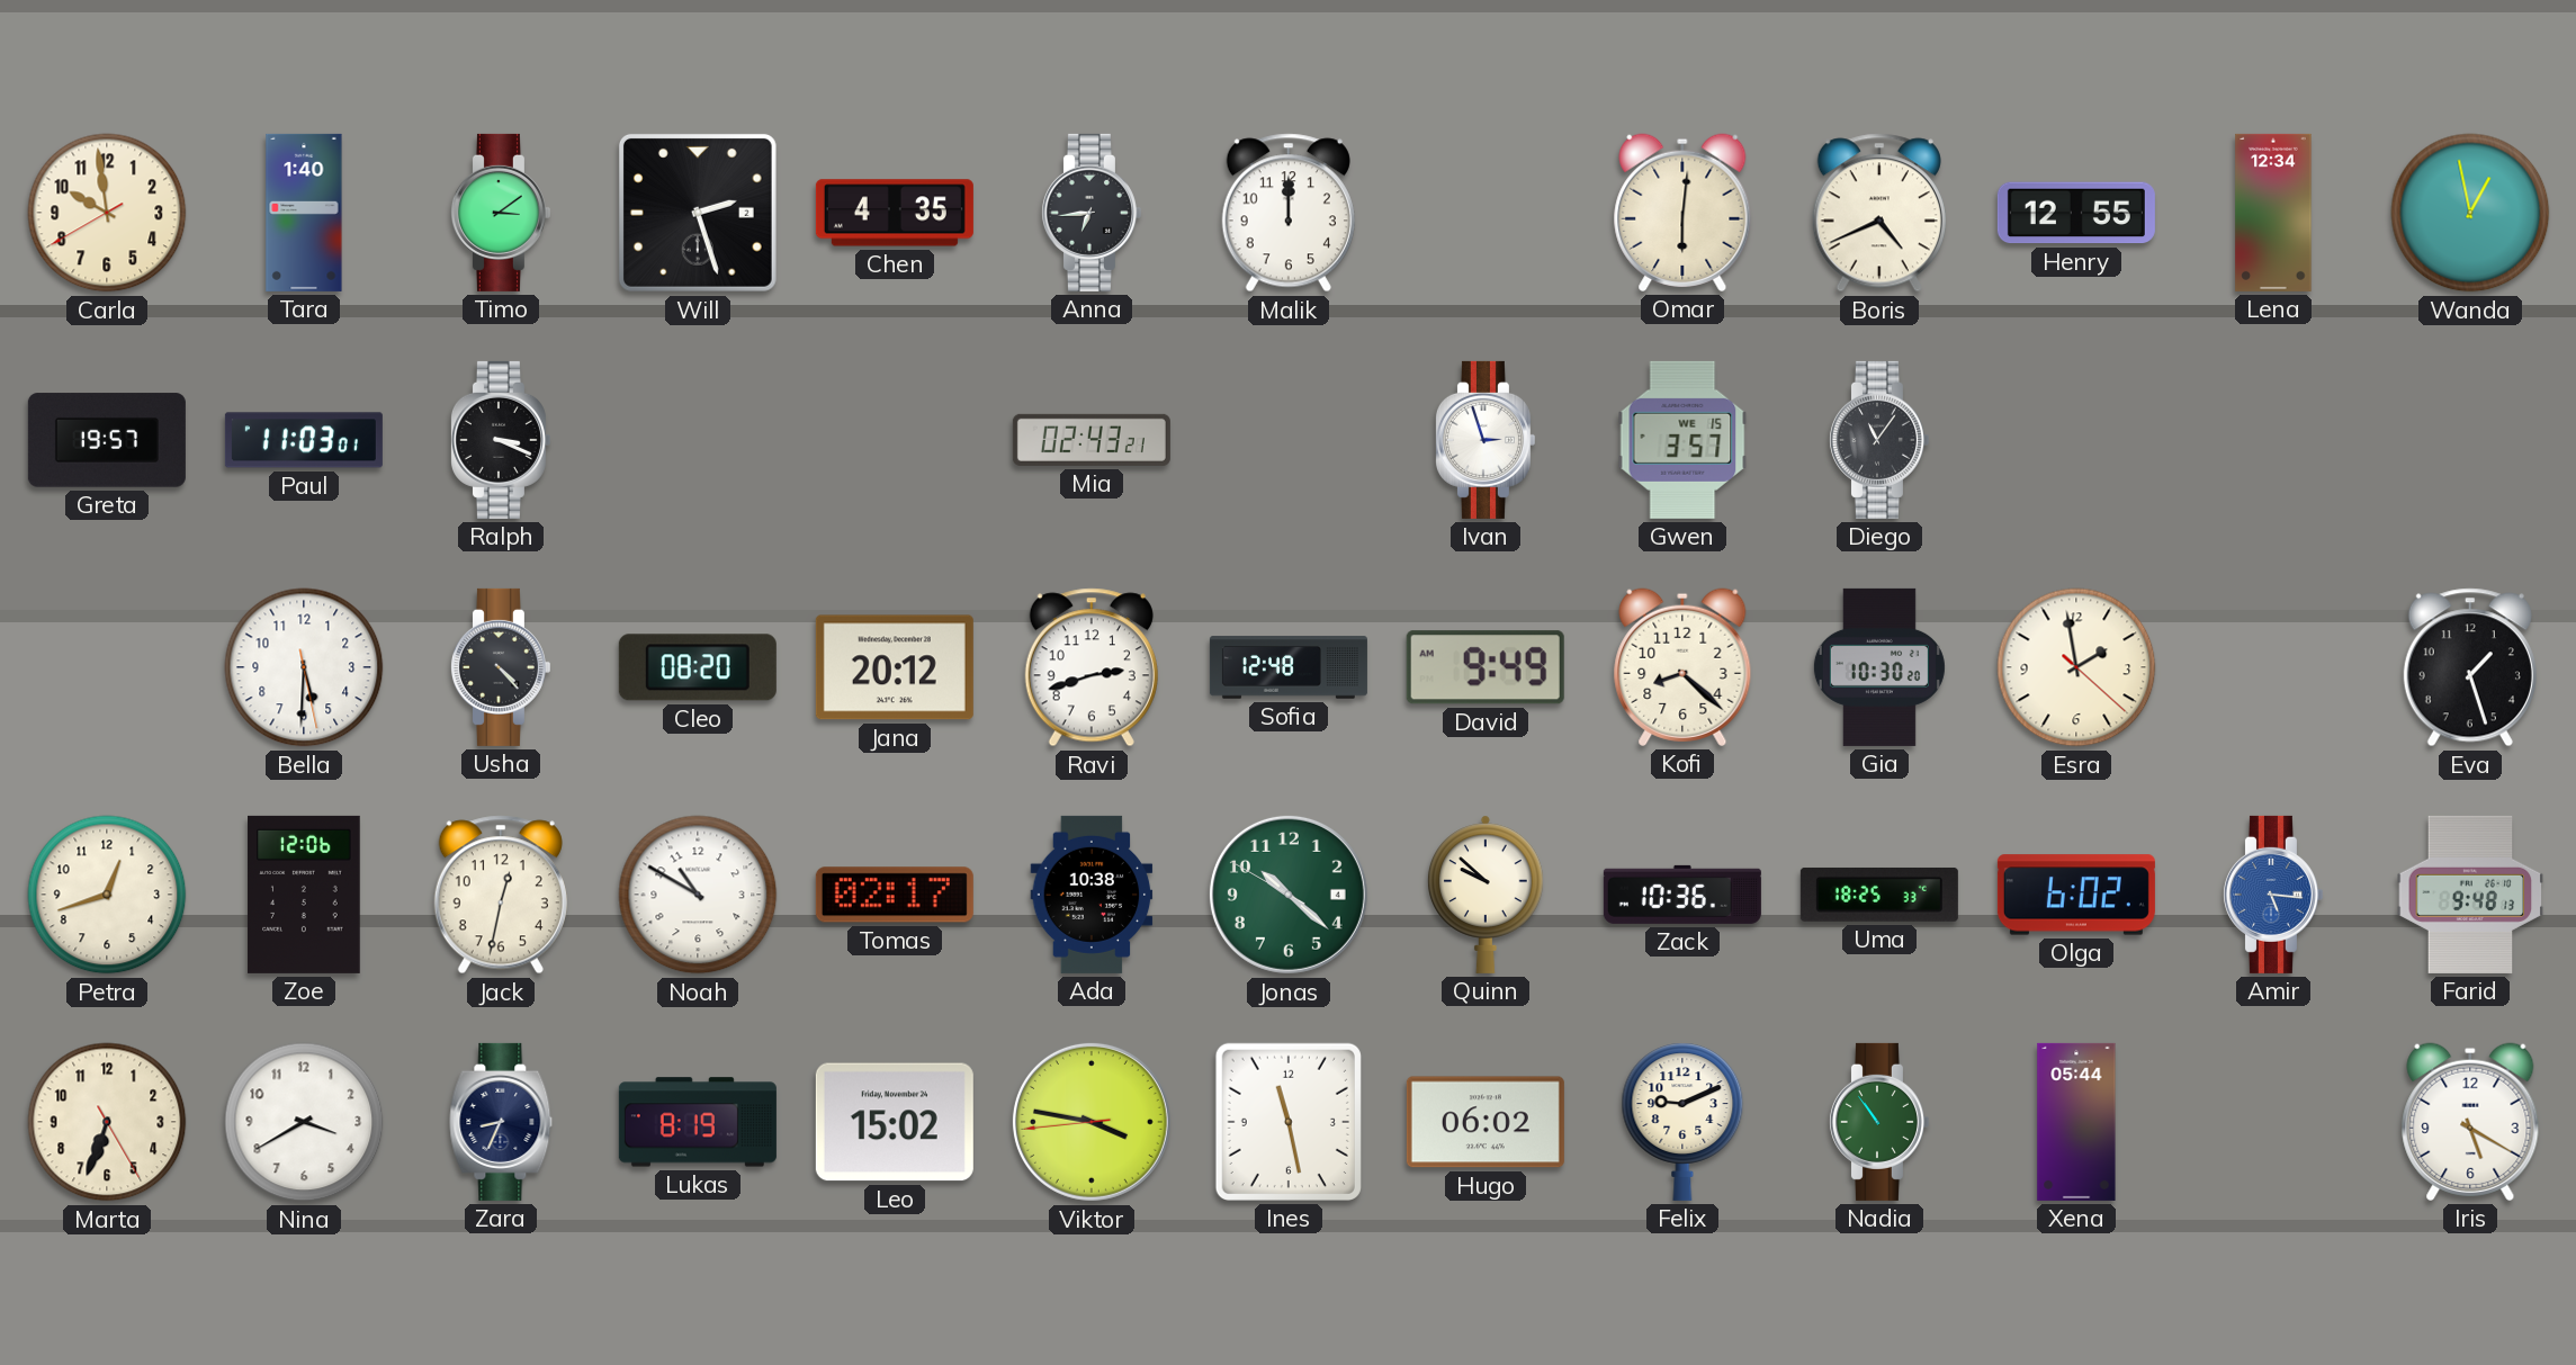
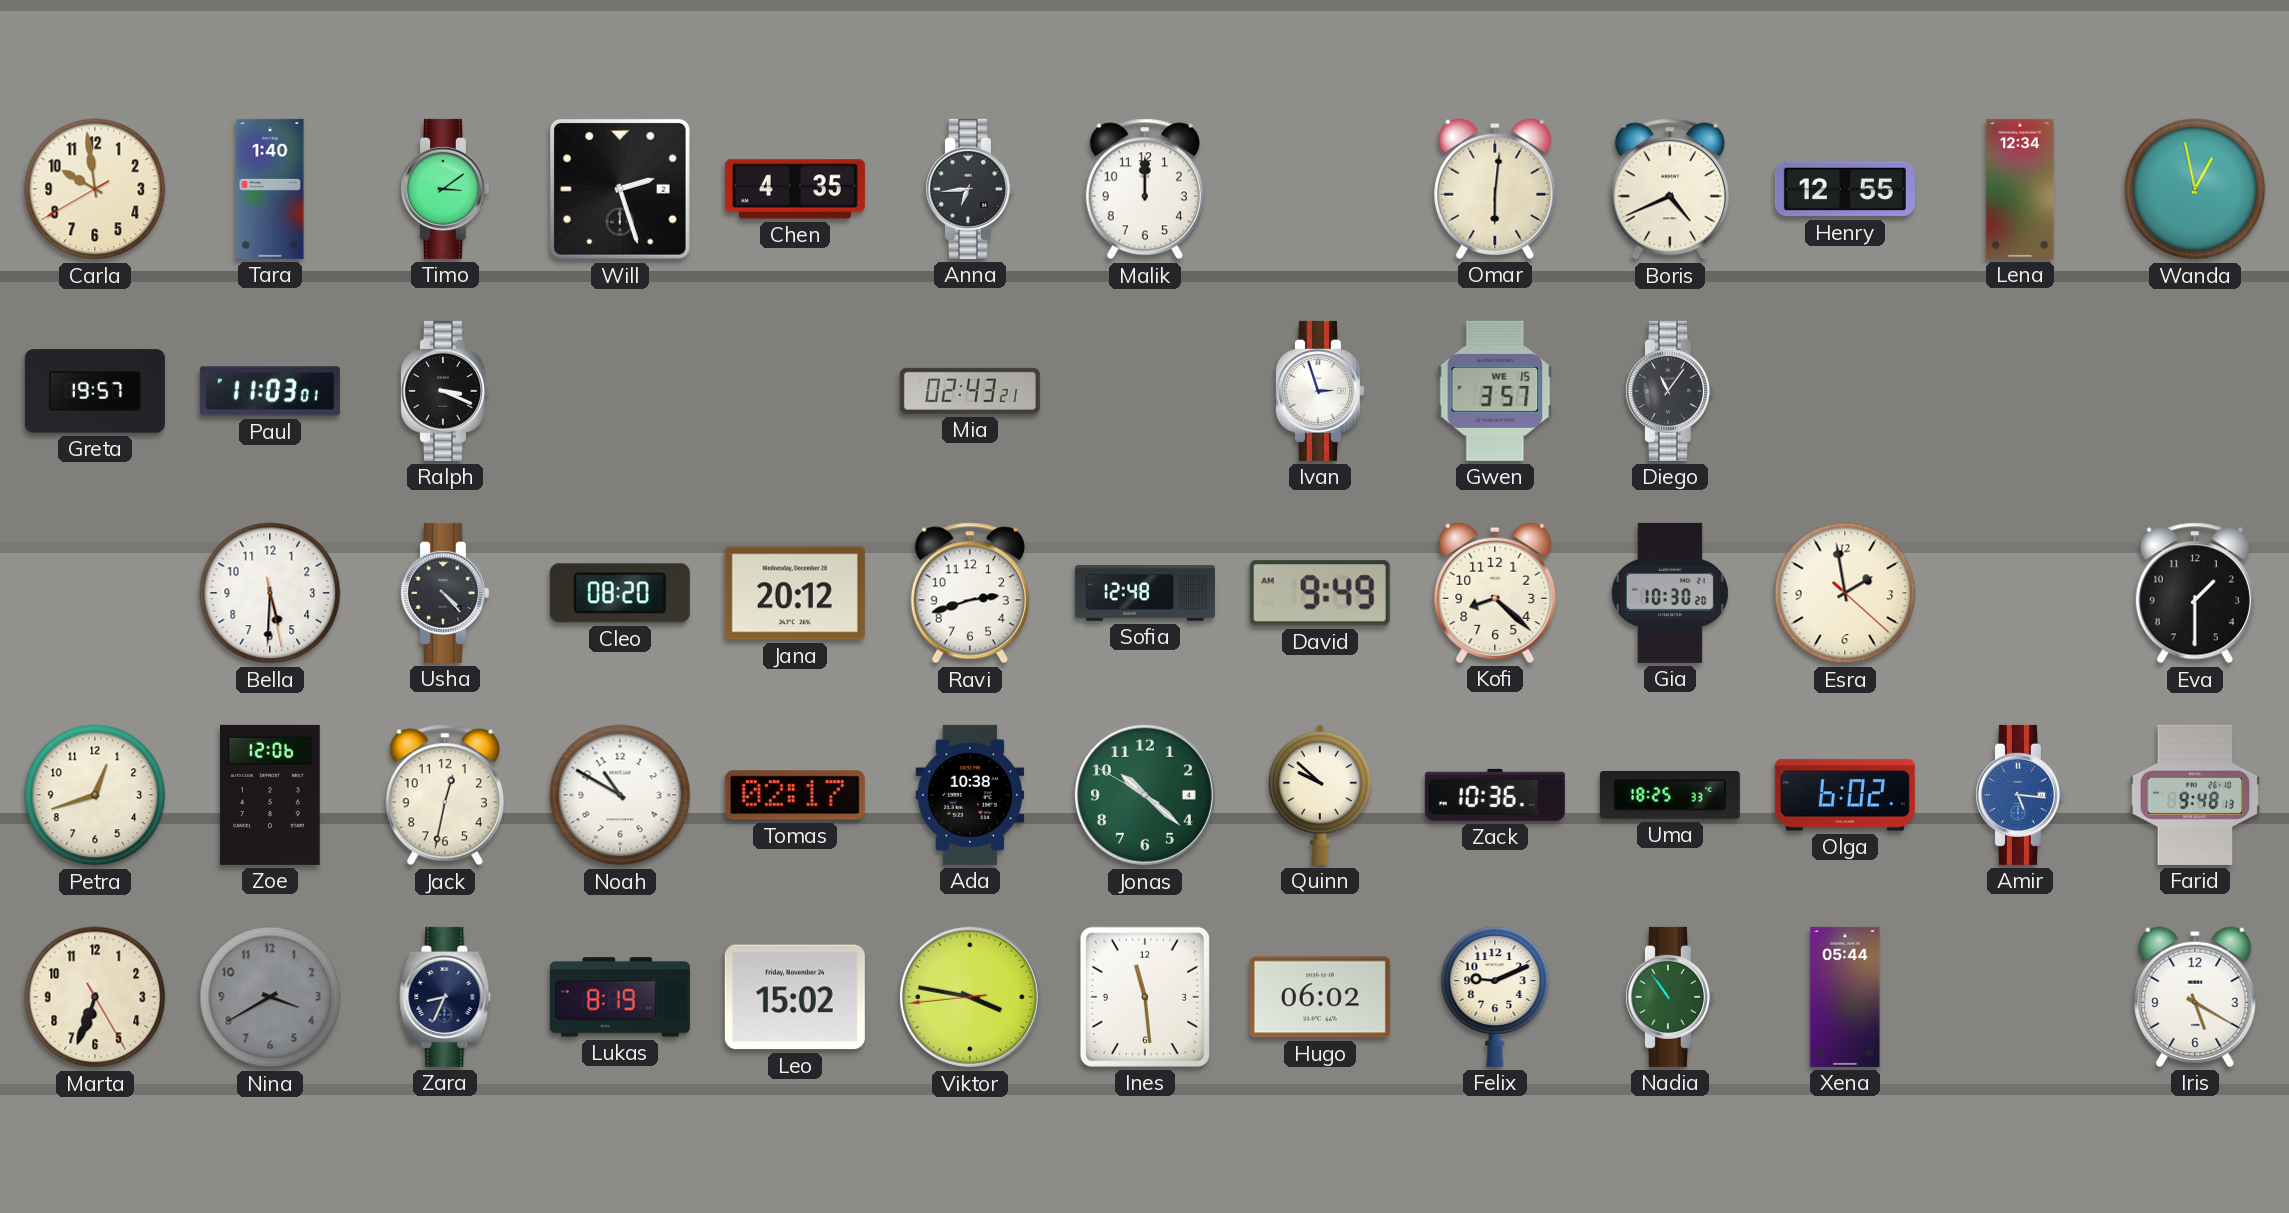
Eva: 1:27 -> 1:30 (2195, 593)
Nina dial: white -> grey (270, 997)
Ines: 11:28 -> 11:29 (1145, 997)
